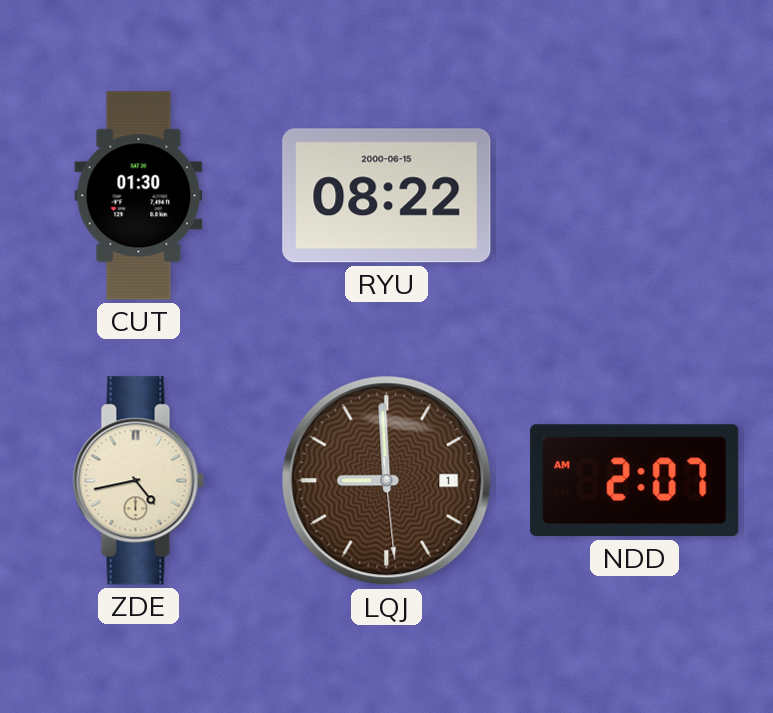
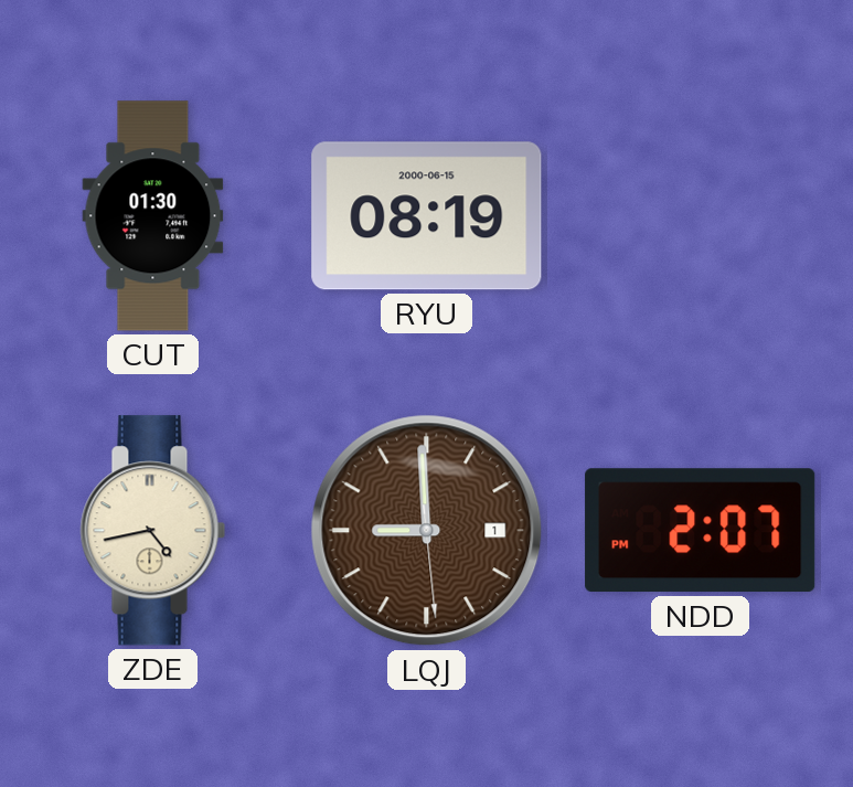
RYU: 08:22 -> 08:19 (427, 216)
NDD: 2:07 AM -> 2:07 PM (701, 531)
